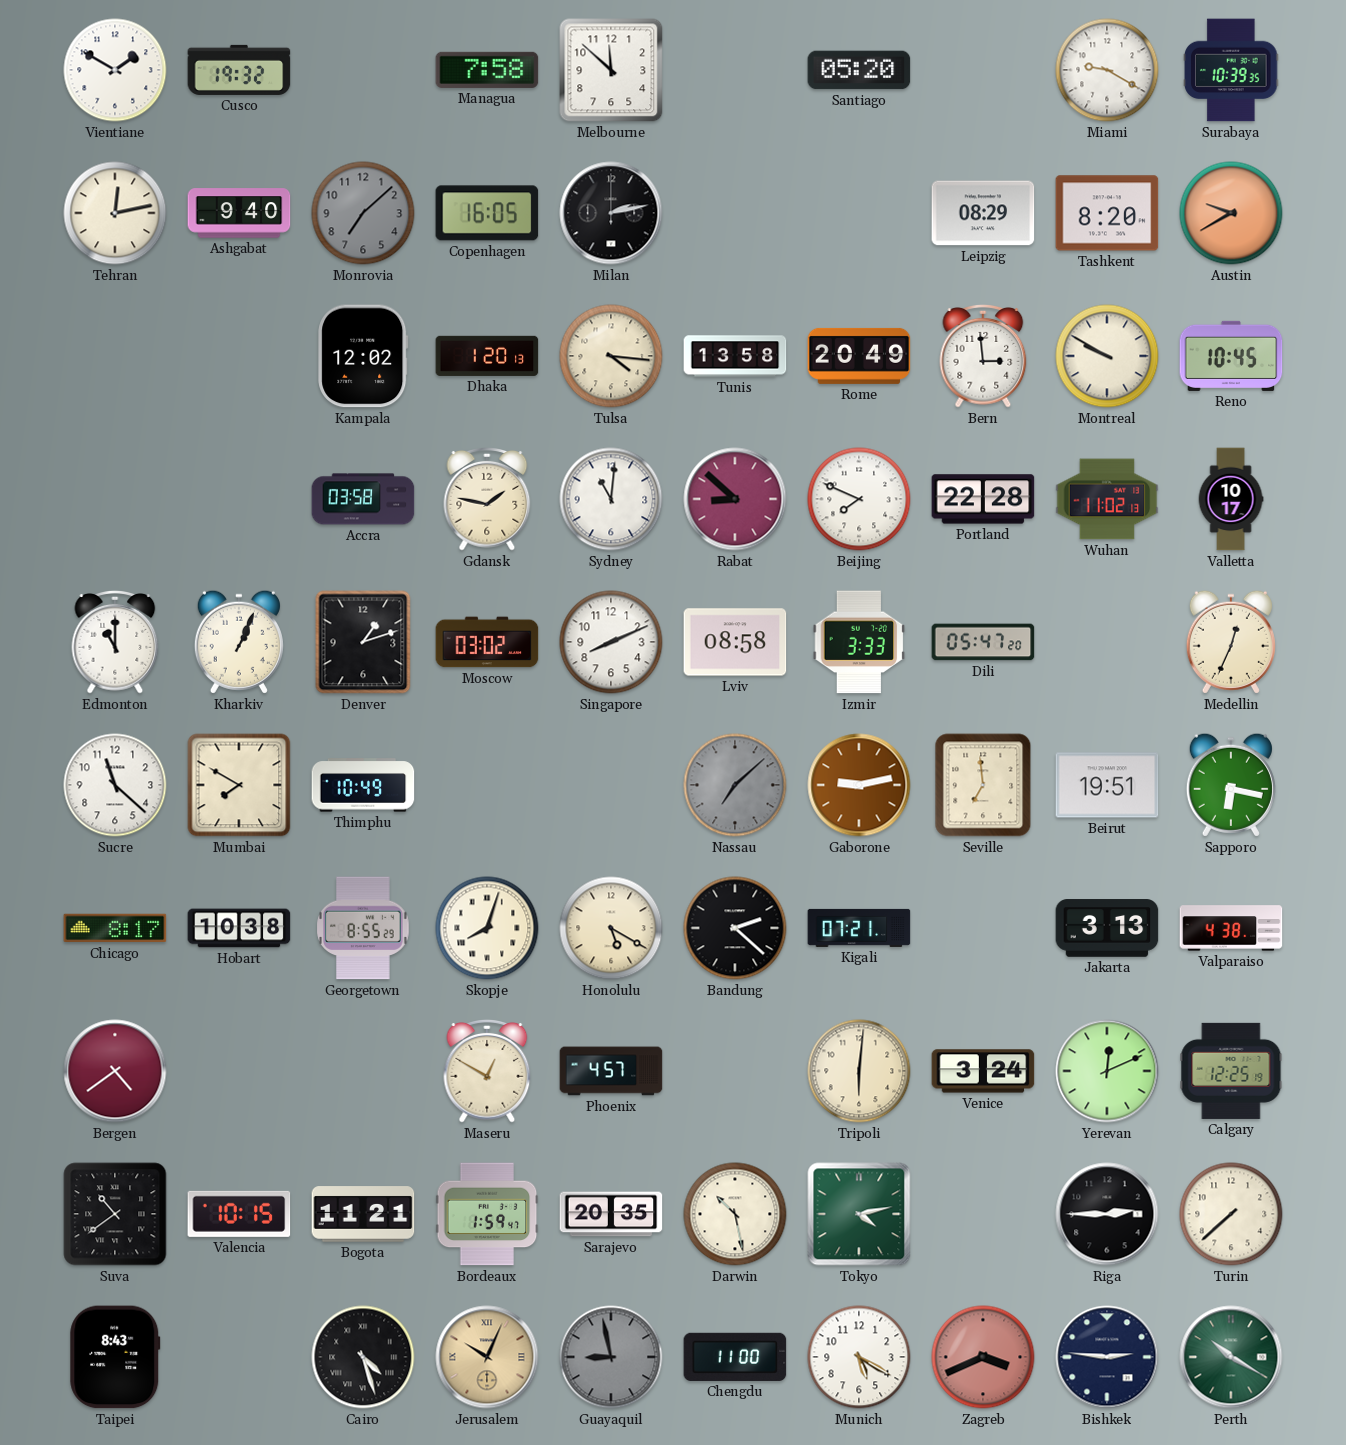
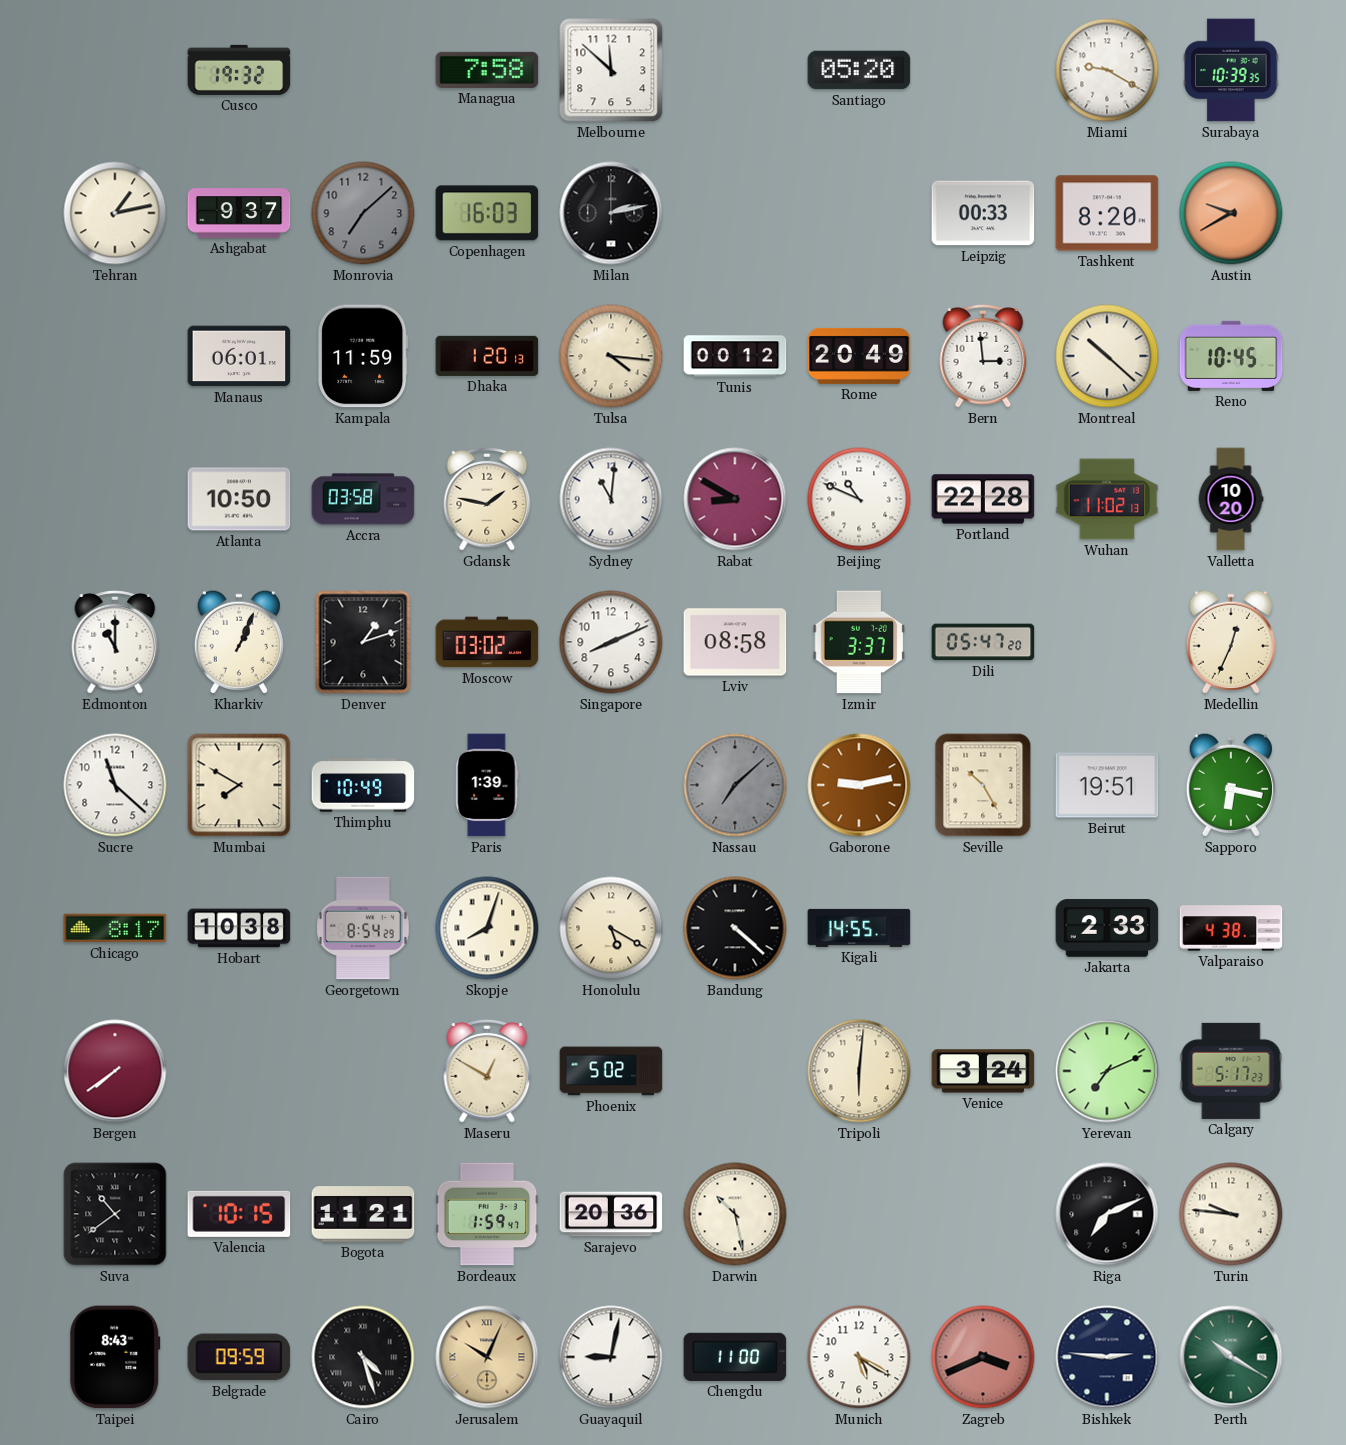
Vientiane: 1:50 -> none (115, 70)
Tehran: 12:13 -> 1:13 (115, 213)
Ashgabat: 9:40 -> 9:37 (239, 213)
Copenhagen: 16:05 -> 16:03 (487, 213)
Leipzig: 08:29 -> 00:33 (983, 213)
Manaus: none -> 06:01 (239, 356)
Kampala: 12:02 -> 11:59 (363, 356)
Tunis: 13:58 -> 00:12 (735, 356)
Montreal: 9:50 -> 10:22 (1107, 356)
Atlanta: none -> 10:50 (239, 499)
Rabat: 8:52 -> 8:50 (735, 499)
Beijing: 7:49 -> 10:49 (859, 499)
Valletta: 10:17 -> 10:20 (1231, 499)
Izmir: 3:33 -> 3:37 (859, 642)
Paris: none -> 1:39 (487, 785)
Seville: 6:59 -> 10:25 (983, 785)
Georgetown: 8:55 -> 8:54 (363, 928)
Bandung: 2:22 -> 4:22 (735, 928)
Kigali: 07:21 -> 14:55 (859, 928)
Jakarta: 3:13 -> 2:33 (1107, 928)
Bergen: 4:39 -> 7:39 (115, 1071)
Phoenix: 4:57 -> 5:02 (611, 1071)
Yerevan: 12:11 -> 7:11 (1107, 1071)
Calgary: 12:25 -> 5:17 (1231, 1071)
Sarajevo: 20:35 -> 20:36 (611, 1214)
Tokyo: 4:13 -> none (859, 1214)
Riga: 2:45 -> 7:11 (1107, 1214)
Turin: 7:38 -> 9:46 (1231, 1214)
Belgrade: none -> 09:59 (239, 1357)
Guayaquil: 8:58 -> 9:02 (611, 1357)
Guayaquil dial: grey -> white (611, 1357)
